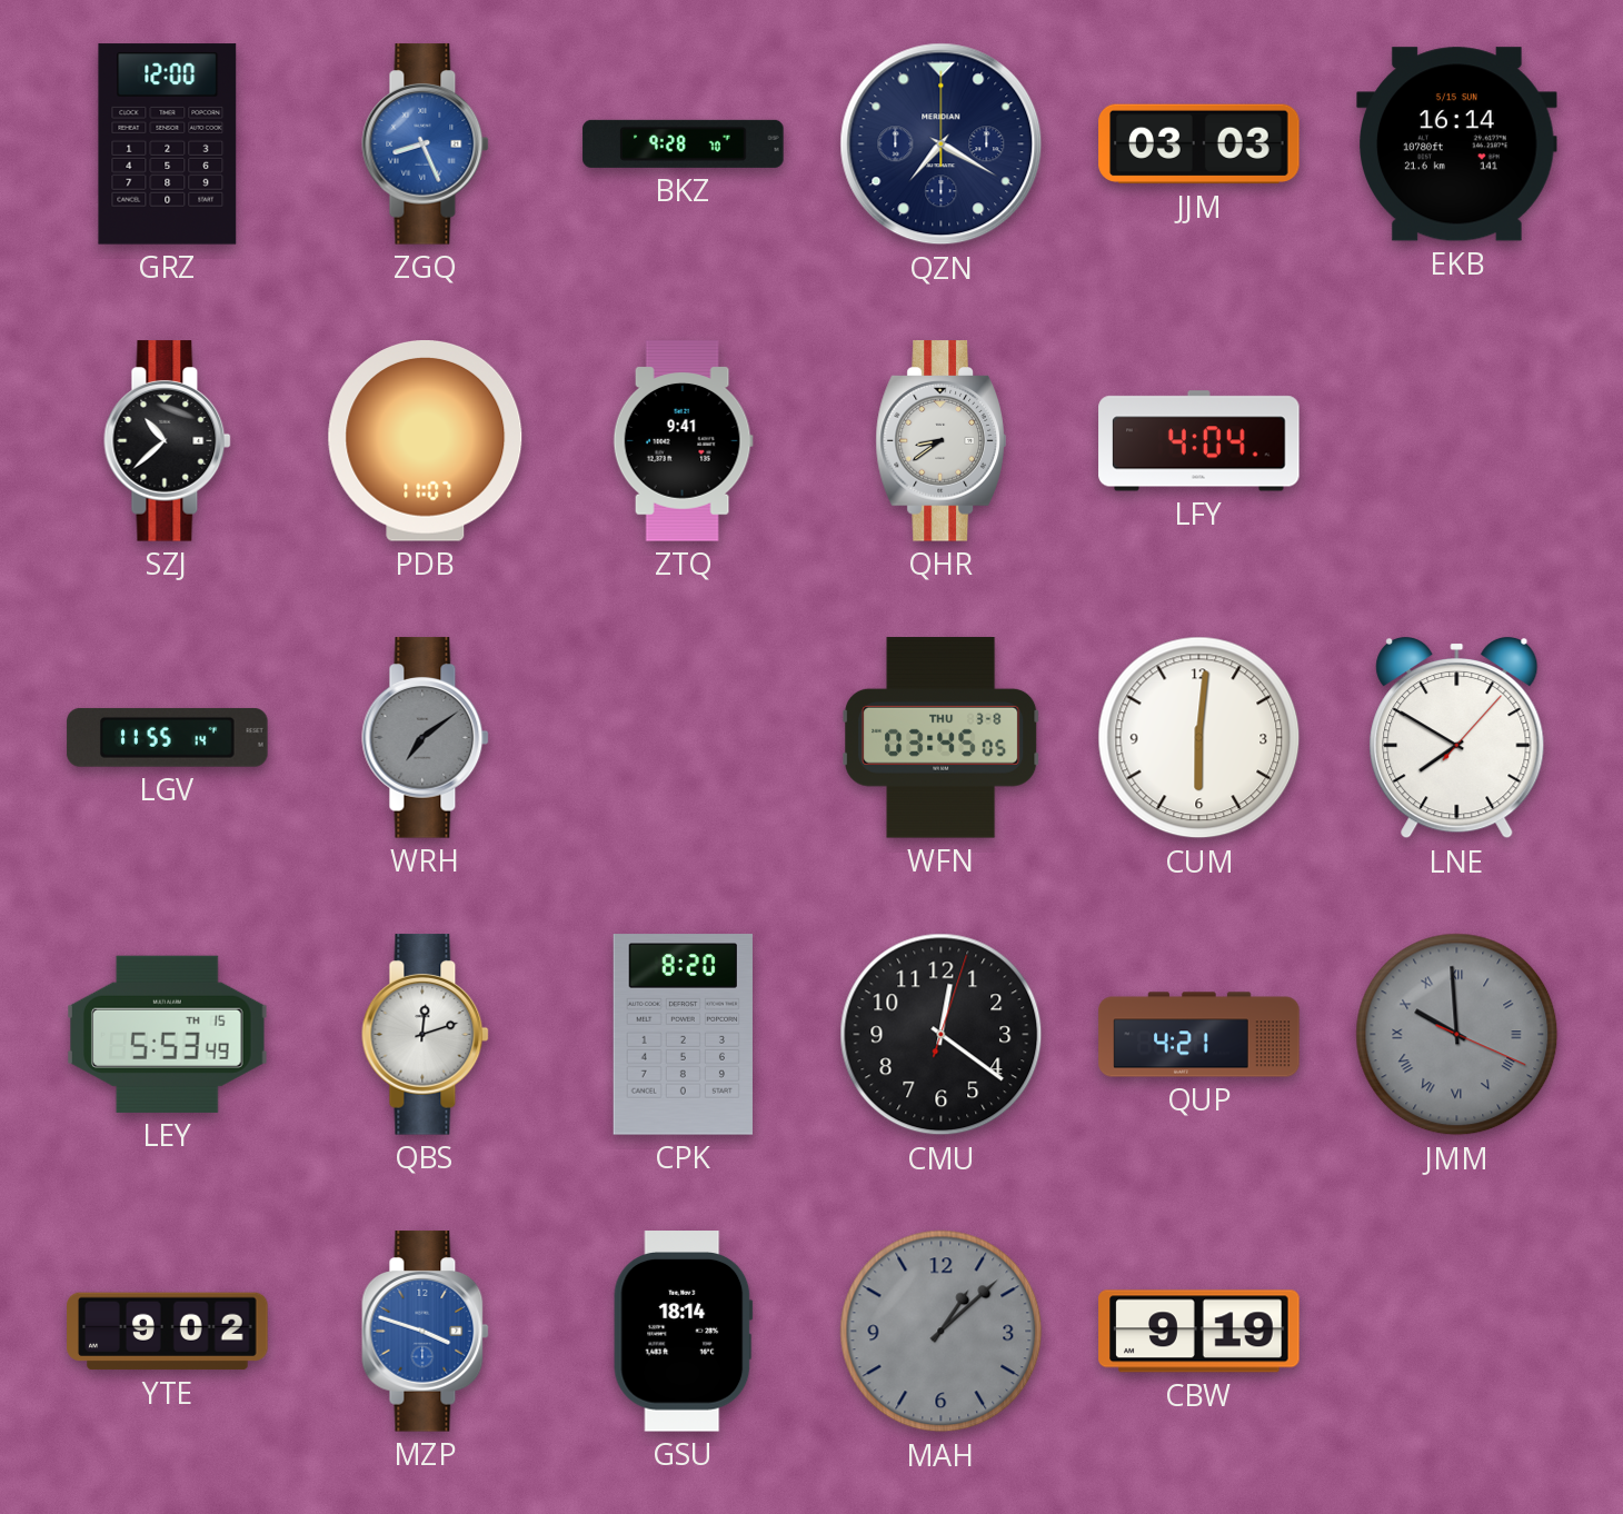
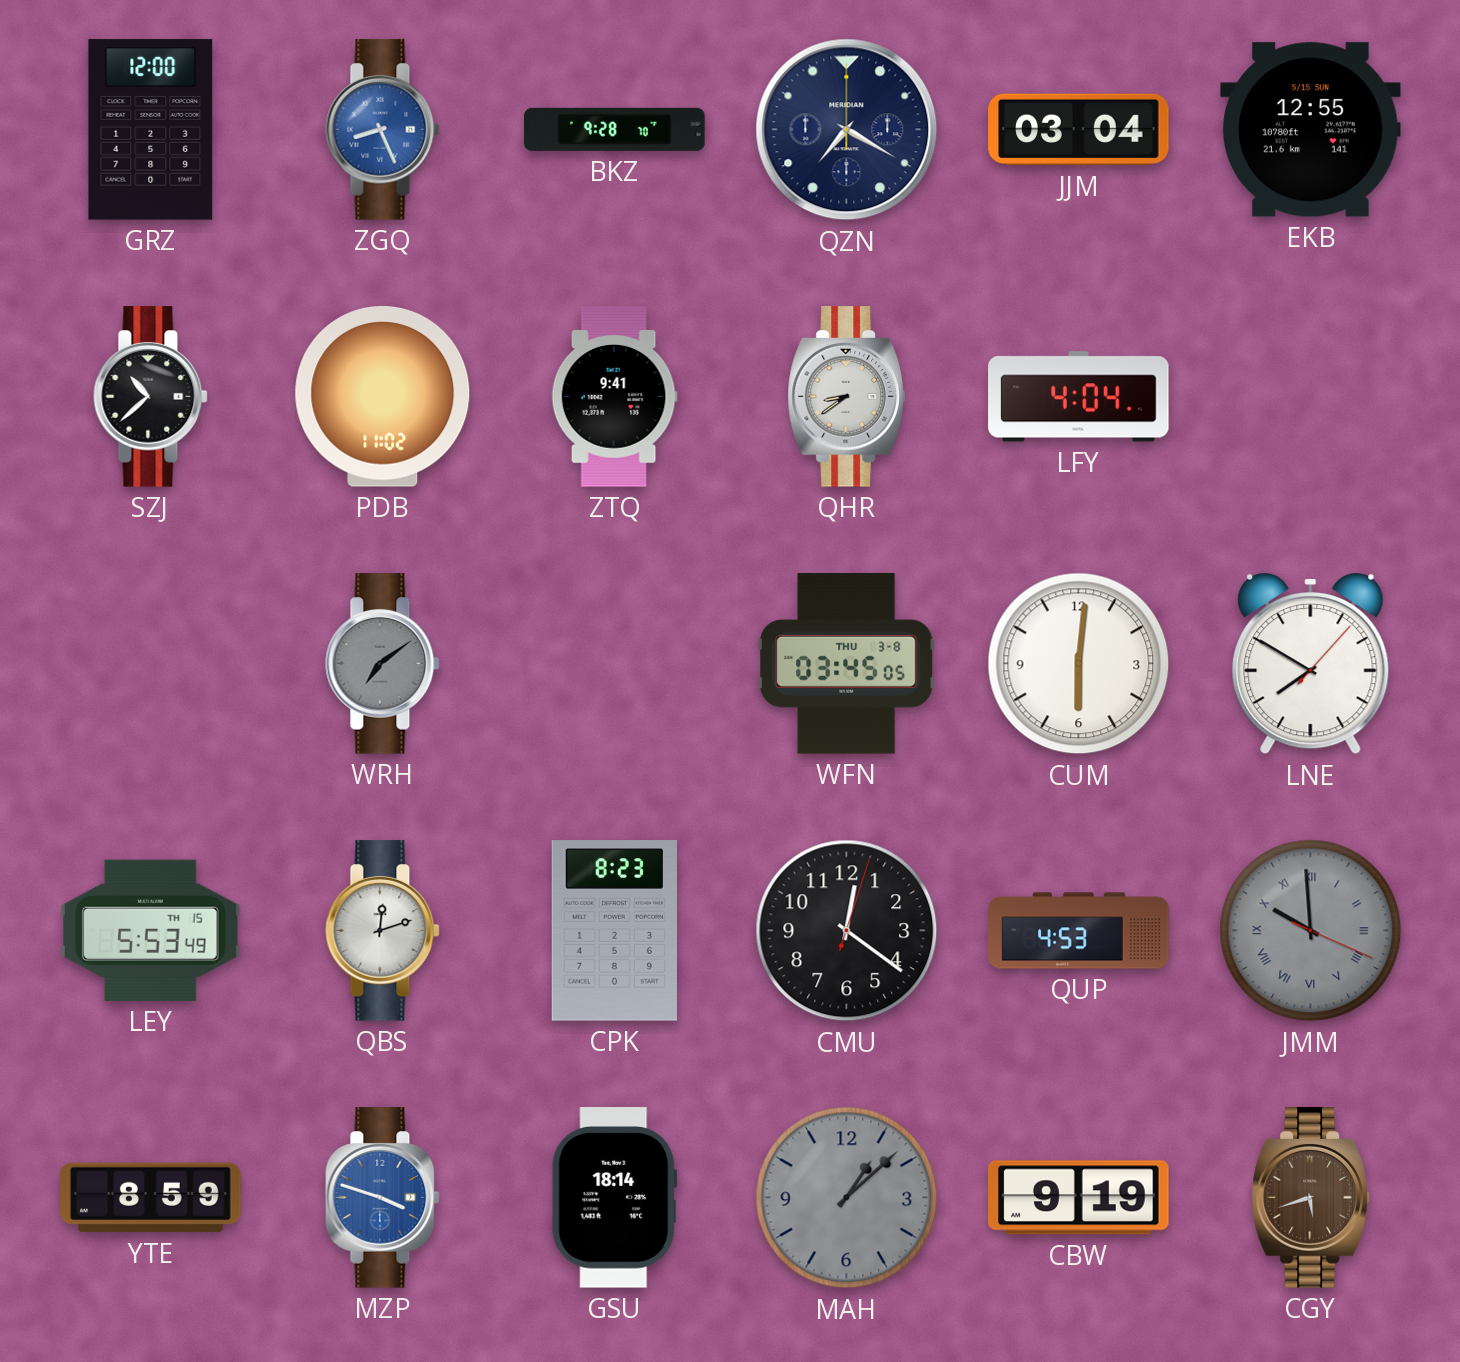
JJM: 03:03 -> 03:04 (1079, 130)
EKB: 16:14 -> 12:55 (1311, 130)
PDB: 11:07 -> 11:02 (383, 397)
LGV: 11:55 -> none (168, 738)
CPK: 8:20 -> 8:23 (614, 931)
QUP: 4:21 -> 4:53 (1079, 931)
YTE: 9:02 -> 8:59 (151, 1198)
CGY: none -> 5:42 (1310, 1198)
